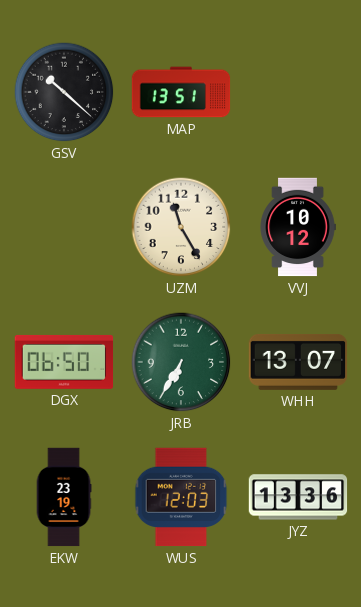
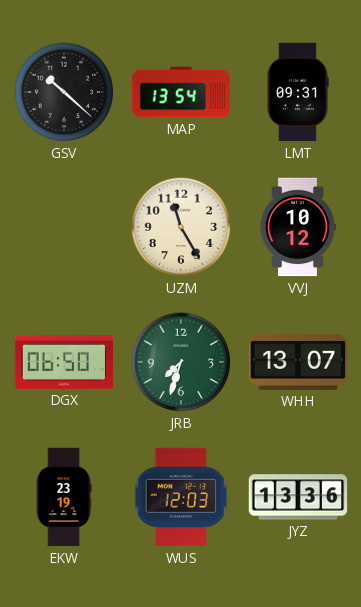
MAP: 13:51 -> 13:54 (181, 92)
LMT: none -> 09:31 (298, 92)
JRB: 6:35 -> 7:33 (181, 362)
